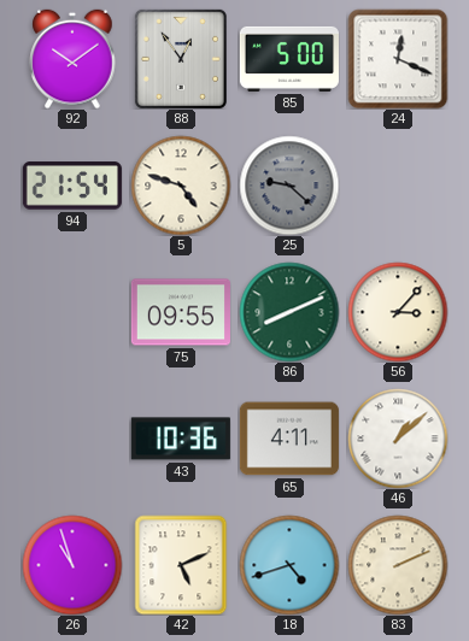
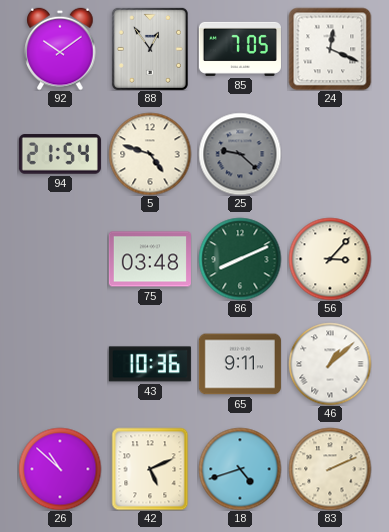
85: 5:00 -> 7:05 (240, 49)
75: 09:55 -> 03:48 (150, 259)
65: 4:11 -> 9:11 (240, 364)
26: 10:57 -> 10:52 (60, 469)
